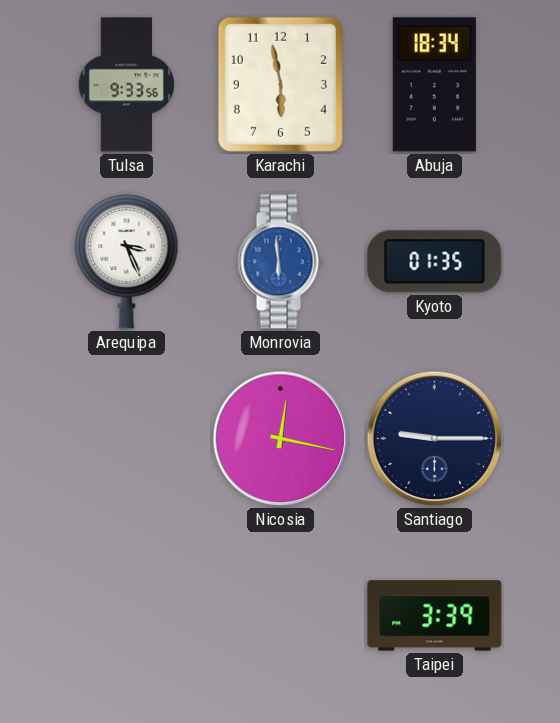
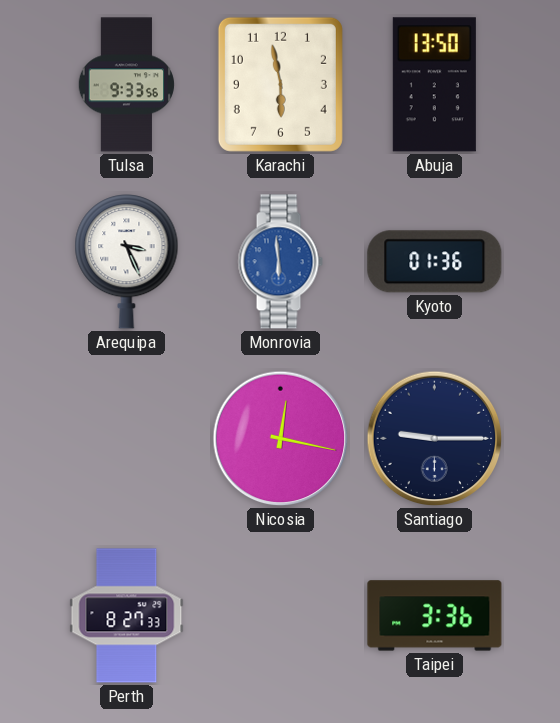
Abuja: 18:34 -> 13:50 (434, 85)
Kyoto: 01:35 -> 01:36 (435, 262)
Perth: none -> 8:27 (127, 616)
Taipei: 3:39 -> 3:36 (435, 616)
